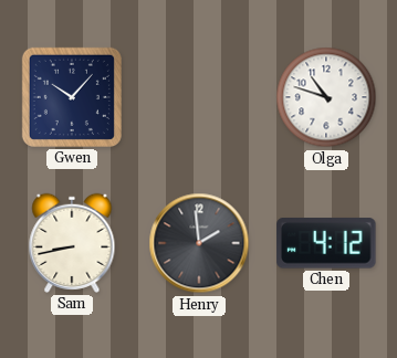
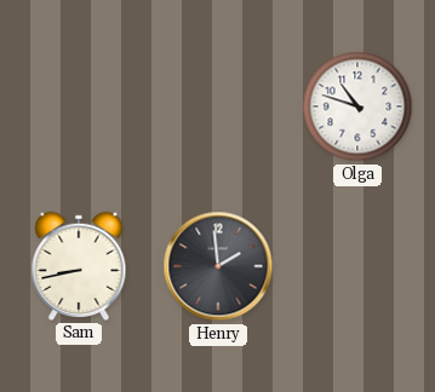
Gwen: 10:07 -> none (72, 97)
Chen: 4:12 -> none (326, 243)
